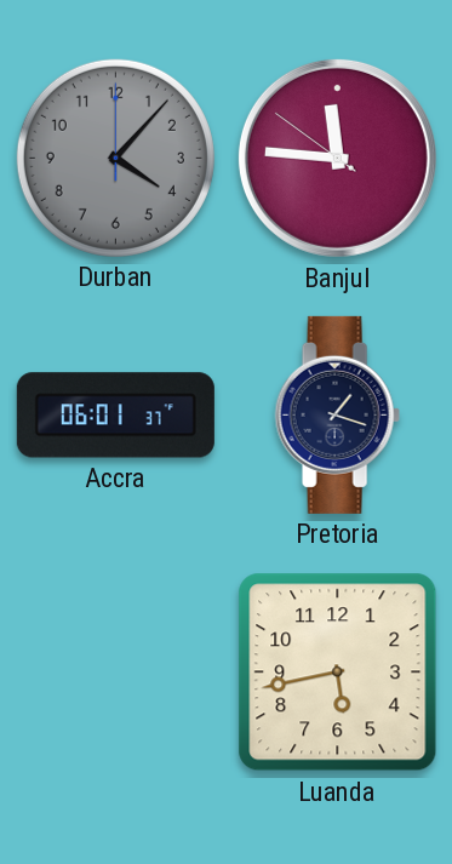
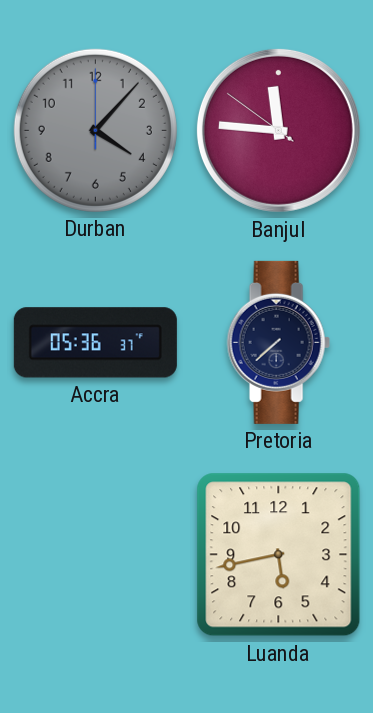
Accra: 06:01 -> 05:36 (95, 343)
Pretoria: 1:18 -> 7:38 (278, 342)
